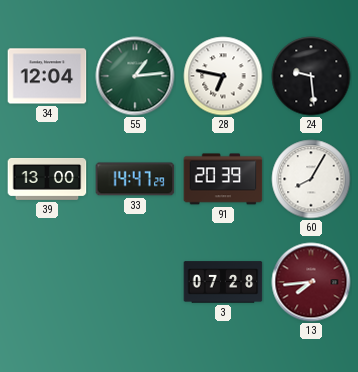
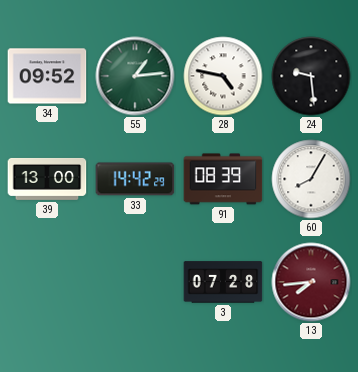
34: 12:04 -> 09:52 (47, 76)
28: 6:47 -> 4:47 (223, 76)
33: 14:47 -> 14:42 (135, 179)
91: 20:39 -> 08:39 (223, 179)
